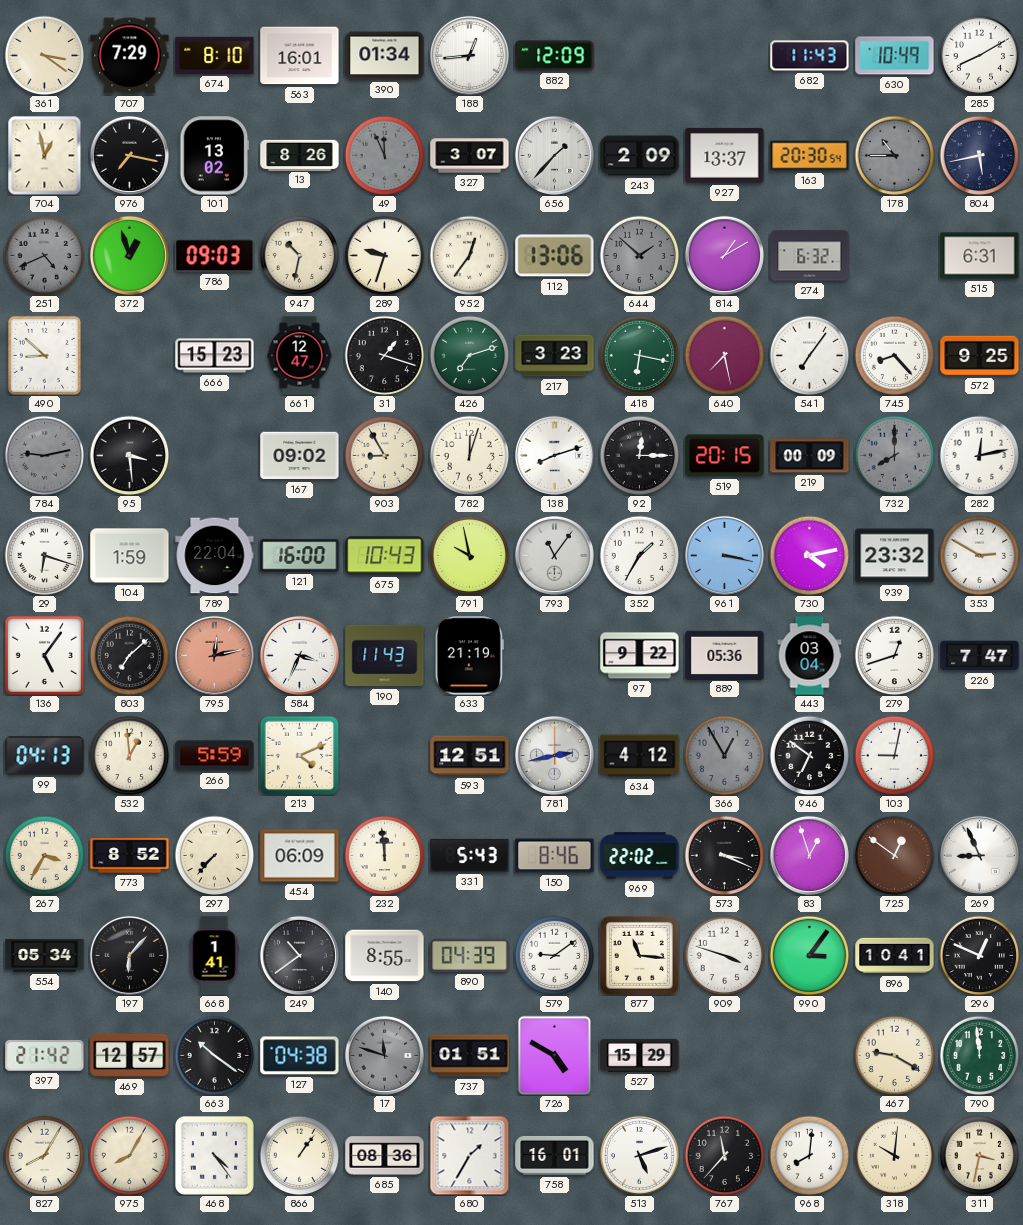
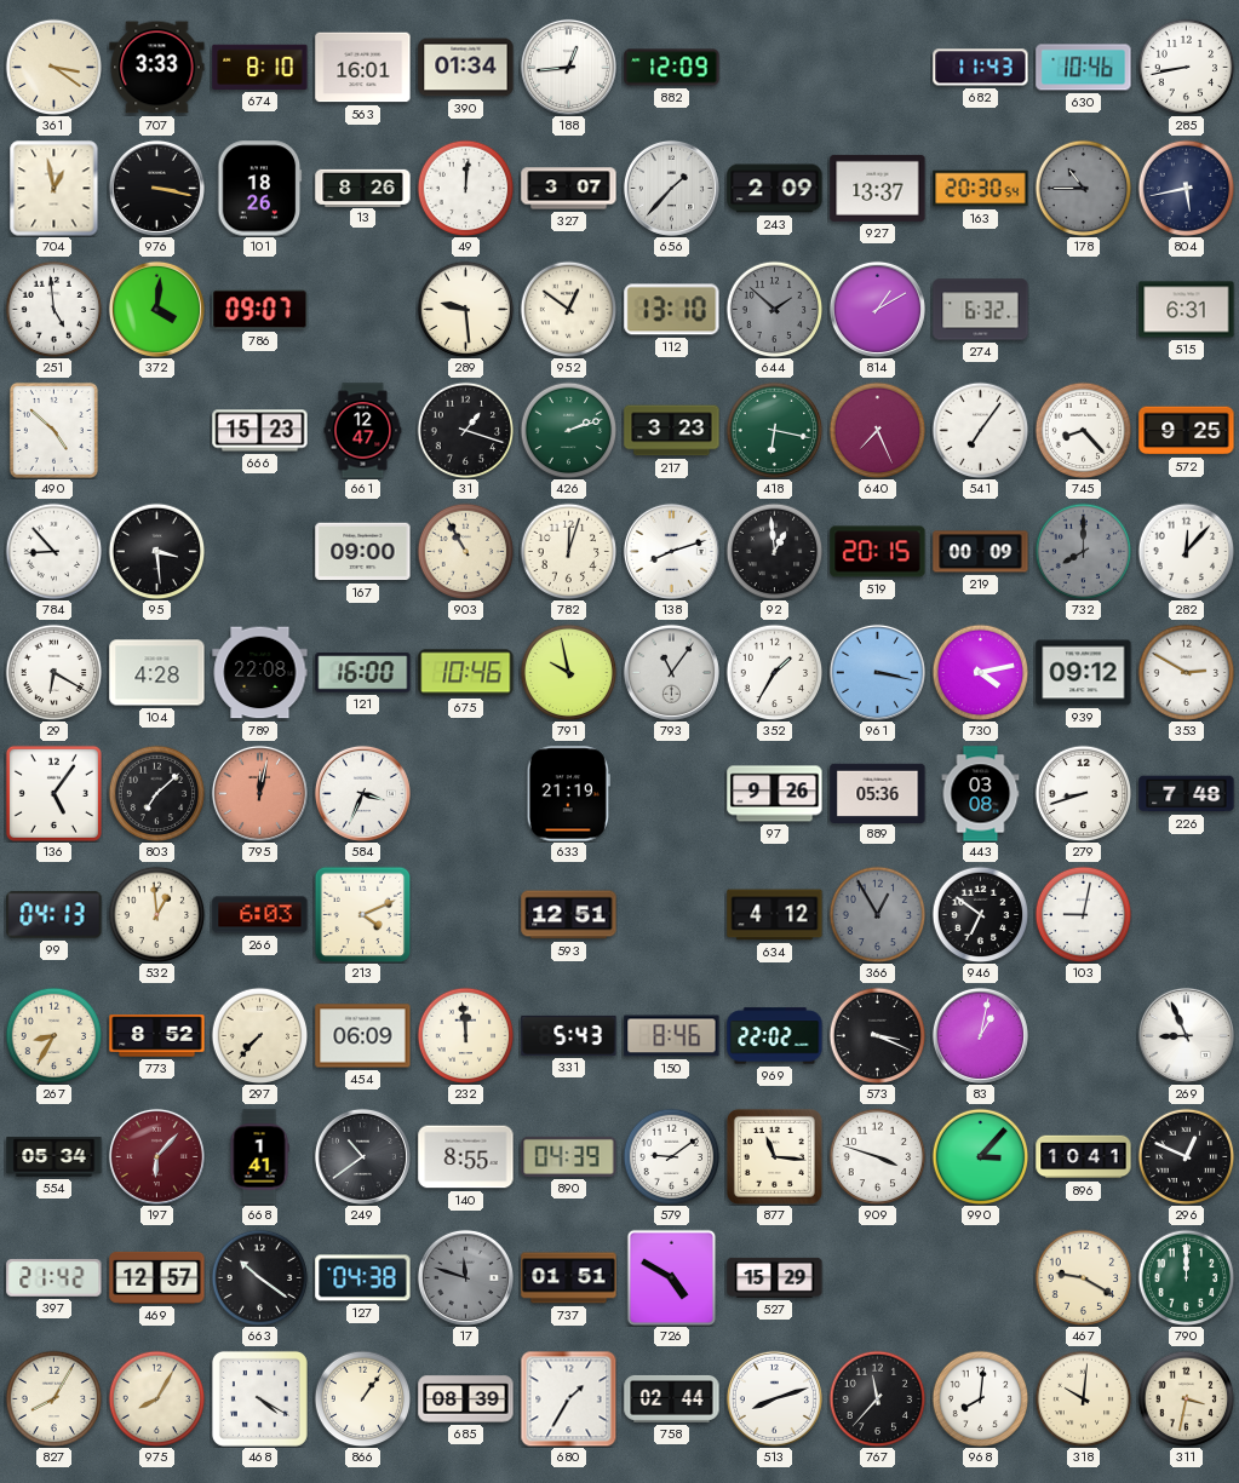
707: 7:29 -> 3:33 (157, 68)
630: 10:49 -> 10:46 (1084, 68)
285: 8:10 -> 8:43 (1186, 67)
976: 7:17 -> 3:17 (156, 188)
101: 13:02 -> 18:26 (260, 189)
49: 11:56 -> 12:01 (465, 188)
49 dial: grey -> white (465, 188)
251: 4:41 -> 4:59 (53, 309)
251 dial: grey -> white (53, 309)
372: 12:57 -> 4:01 (156, 309)
786: 09:03 -> 09:07 (260, 310)
947: 10:32 -> none (299, 255)
289: 9:33 -> 9:29 (465, 309)
952: 12:36 -> 12:51 (568, 309)
112: 13:06 -> 13:10 (672, 310)
490: 8:52 -> 4:52 (53, 430)
426: 7:12 -> 2:12 (568, 430)
640: 7:28 -> 7:26 (877, 430)
784: 9:13 -> 8:53 (53, 551)
784 dial: grey -> white (53, 551)
167: 09:02 -> 09:00 (363, 552)
903: 8:55 -> 10:55 (465, 551)
92: 12:15 -> 12:59 (774, 551)
282: 12:13 -> 12:07 (1186, 551)
29: 6:18 -> 6:20 (53, 672)
104: 1:59 -> 4:28 (157, 673)
789: 22:04 -> 22:08 (260, 673)
675: 10:43 -> 10:46 (466, 673)
939: 23:32 -> 09:12 (1084, 673)
795: 12:13 -> 12:02 (259, 793)
190: 11:43 -> none (385, 656)
97: 9:22 -> 9:26 (775, 794)
443: 03:04 -> 03:08 (981, 794)
279: 12:42 -> 8:42 (1083, 793)
226: 7:47 -> 7:48 (1187, 794)
266: 5:59 -> 6:03 (260, 915)
781: 2:43 -> none (554, 755)
267: 3:35 -> 8:35 (53, 1035)
83: 12:57 -> 1:02 (980, 1035)
725: 12:51 -> none (894, 855)
197 dial: black -> burgundy (156, 1156)
990: 3:06 -> 3:07 (980, 1156)
790: 11:59 -> 12:00 (1186, 1277)
468: 4:24 -> 4:20 (259, 1398)
685: 08:36 -> 08:39 (466, 1399)
758: 16:01 -> 02:44 (672, 1399)
513: 5:12 -> 8:12 (774, 1398)
